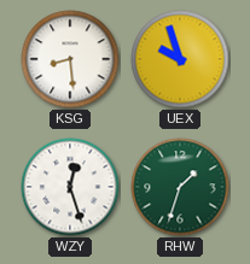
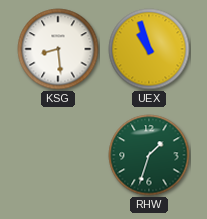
UEX: 9:57 -> 10:57 (149, 49)
WZY: 12:27 -> none (70, 187)
